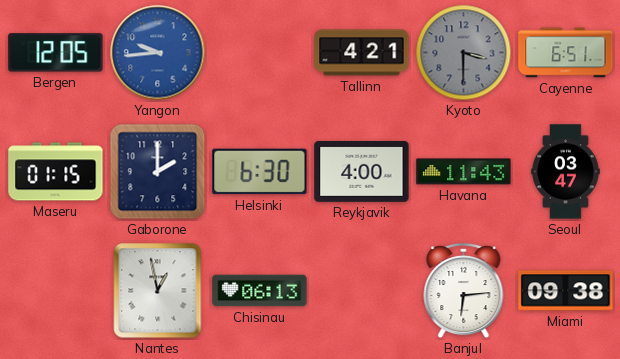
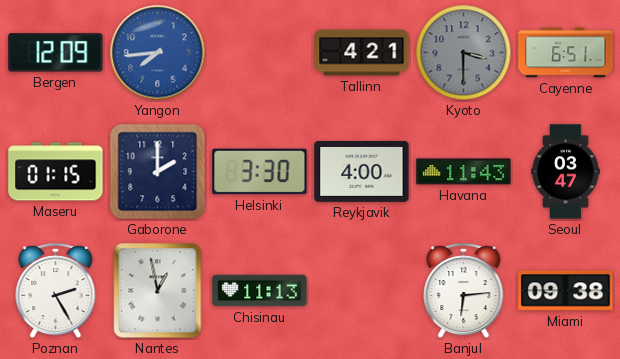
Bergen: 12:05 -> 12:09 (56, 53)
Yangon: 9:44 -> 7:44 (158, 53)
Helsinki: 6:30 -> 3:30 (260, 172)
Poznan: none -> 2:25 (56, 291)
Chisinau: 06:13 -> 11:13 (260, 291)
